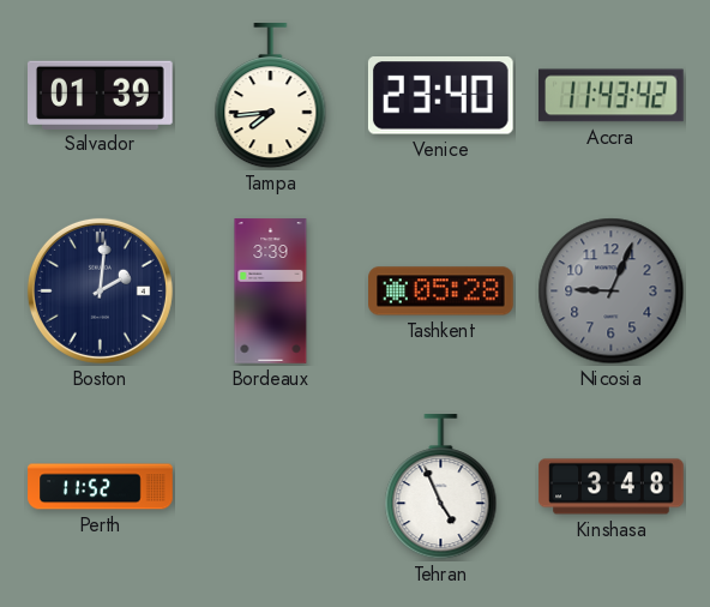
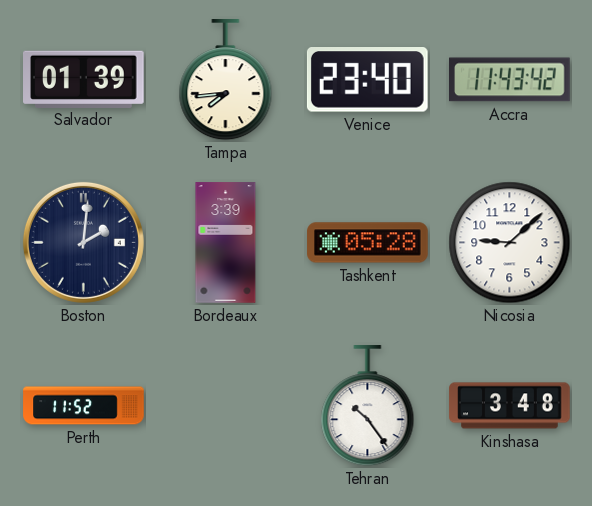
Nicosia: 9:04 -> 9:08 (510, 243)
Nicosia dial: grey -> white (510, 243)
Tehran: 4:56 -> 10:24 (368, 406)
